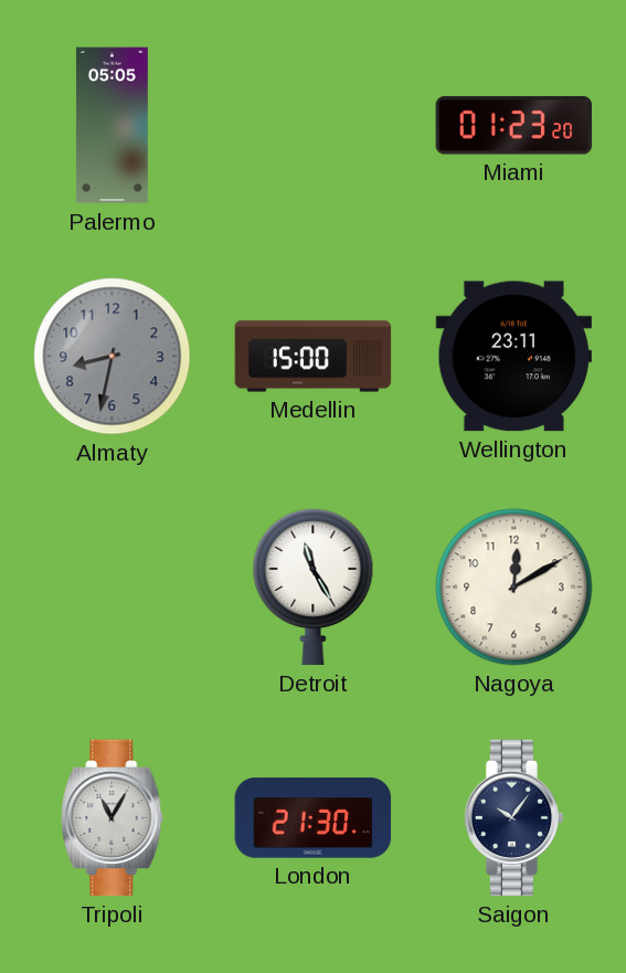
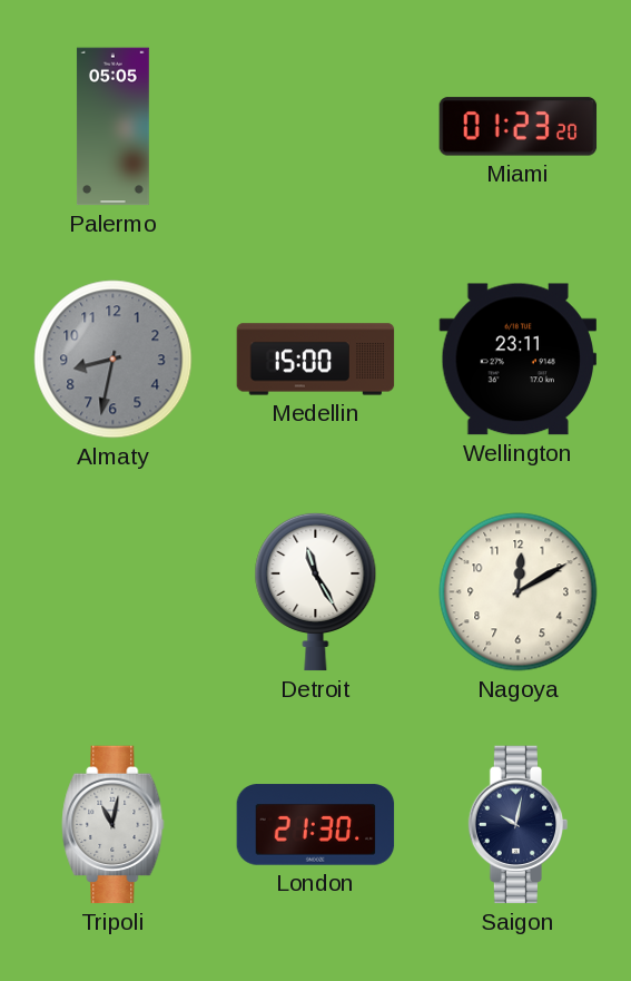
Tripoli: 11:05 -> 11:02 (114, 825)
Saigon: 10:06 -> 10:02 (519, 825)
